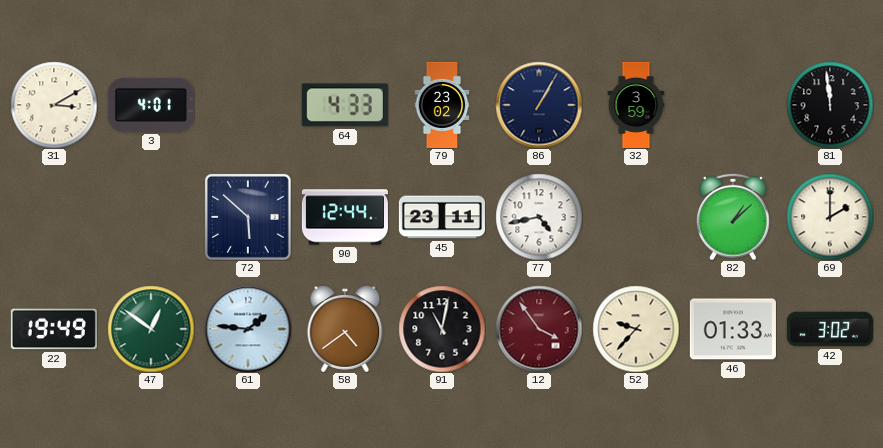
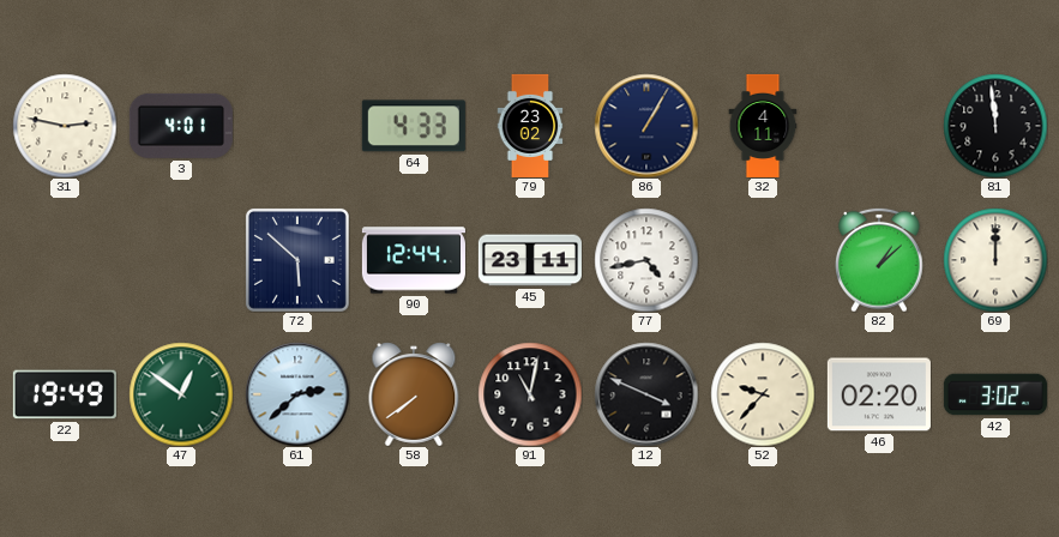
31: 3:10 -> 2:47 (65, 126)
32: 3:59 -> 4:11 (763, 126)
69: 2:00 -> 12:00 (995, 260)
61: 1:46 -> 2:38 (297, 394)
58: 4:39 -> 7:39 (414, 394)
12: 3:54 -> 3:49 (646, 394)
12 dial: burgundy -> black (646, 394)
46: 01:33 -> 02:20 (879, 394)
